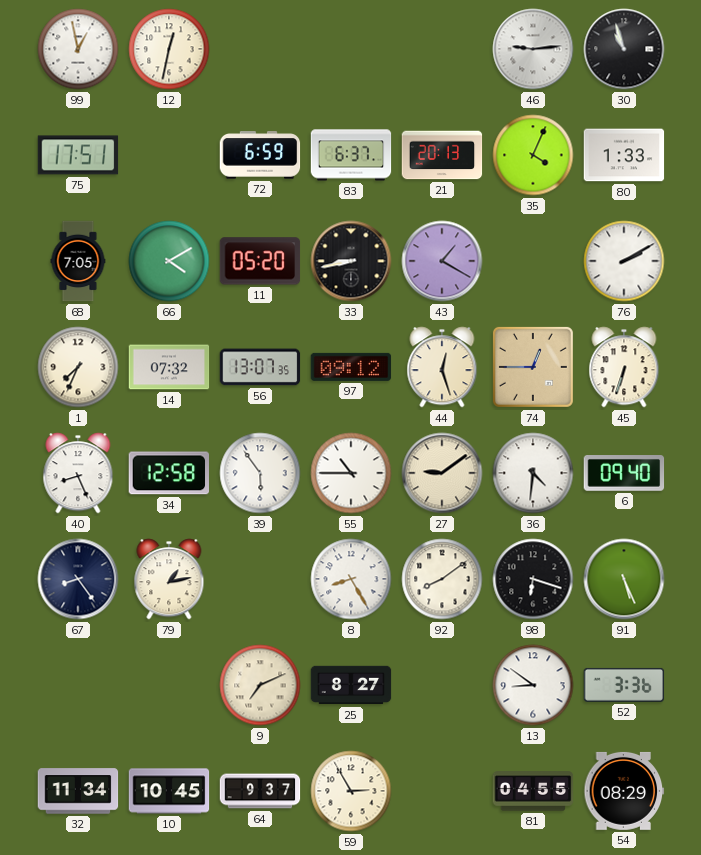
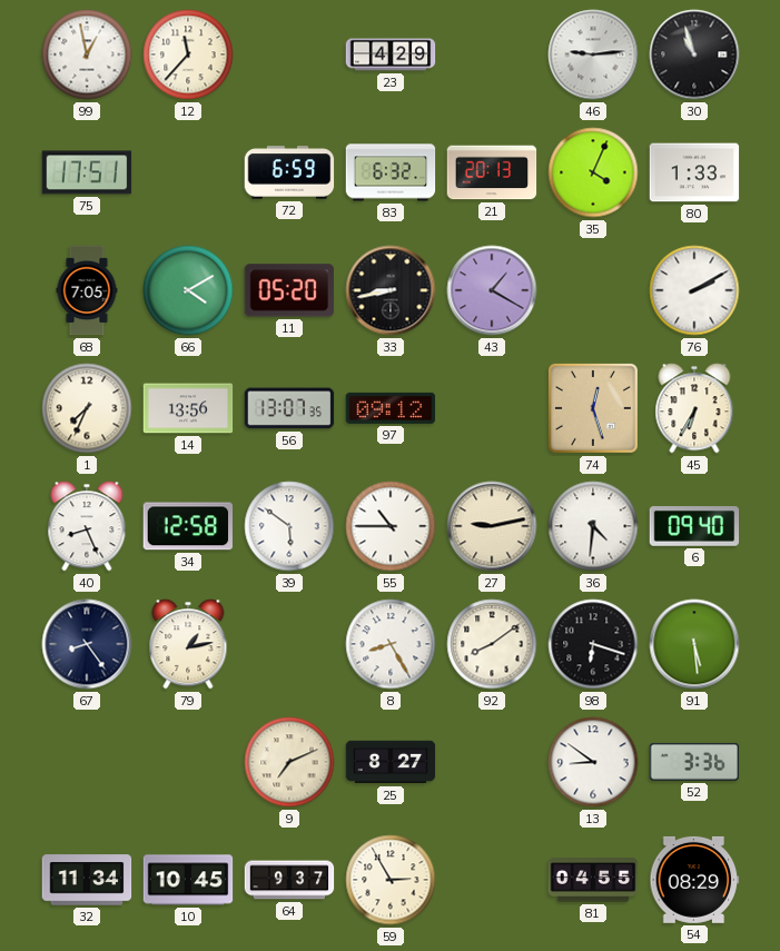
12: 12:32 -> 11:37 (188, 55)
23: none -> 4:29 (391, 55)
83: 6:37 -> 6:32 (391, 172)
14: 07:32 -> 13:56 (188, 408)
44: 12:27 -> none (442, 367)
74: 12:45 -> 12:27 (593, 408)
45: 6:33 -> 6:35 (694, 408)
39: 5:54 -> 5:51 (289, 526)
27: 9:09 -> 9:13 (492, 526)
91: 5:26 -> 5:29 (694, 644)
